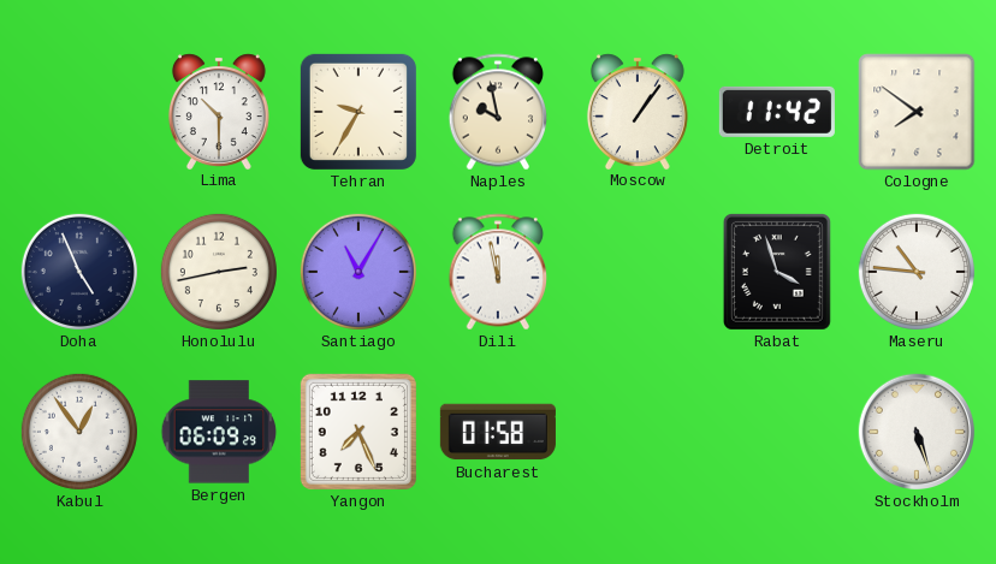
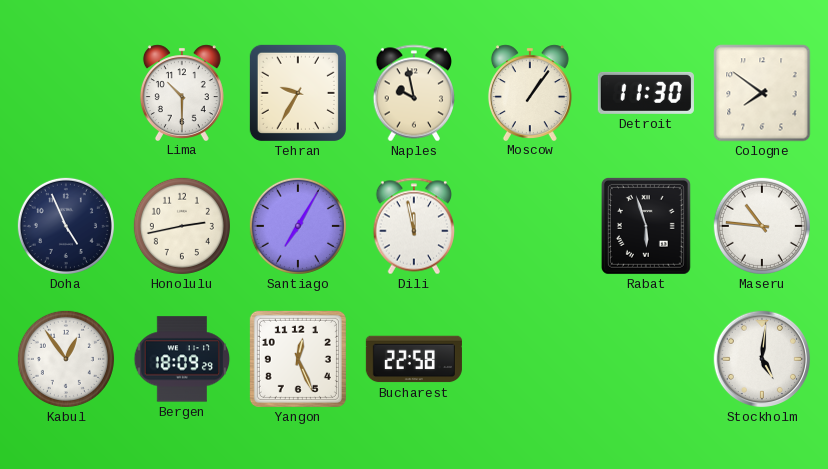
Detroit: 11:42 -> 11:30 (646, 93)
Santiago: 11:05 -> 7:05 (298, 226)
Rabat: 3:57 -> 5:57 (646, 226)
Bergen: 06:09 -> 18:09 (182, 359)
Yangon: 7:26 -> 12:26 (298, 359)
Bucharest: 01:58 -> 22:58 (414, 359)
Stockholm: 5:27 -> 5:01 (762, 359)
